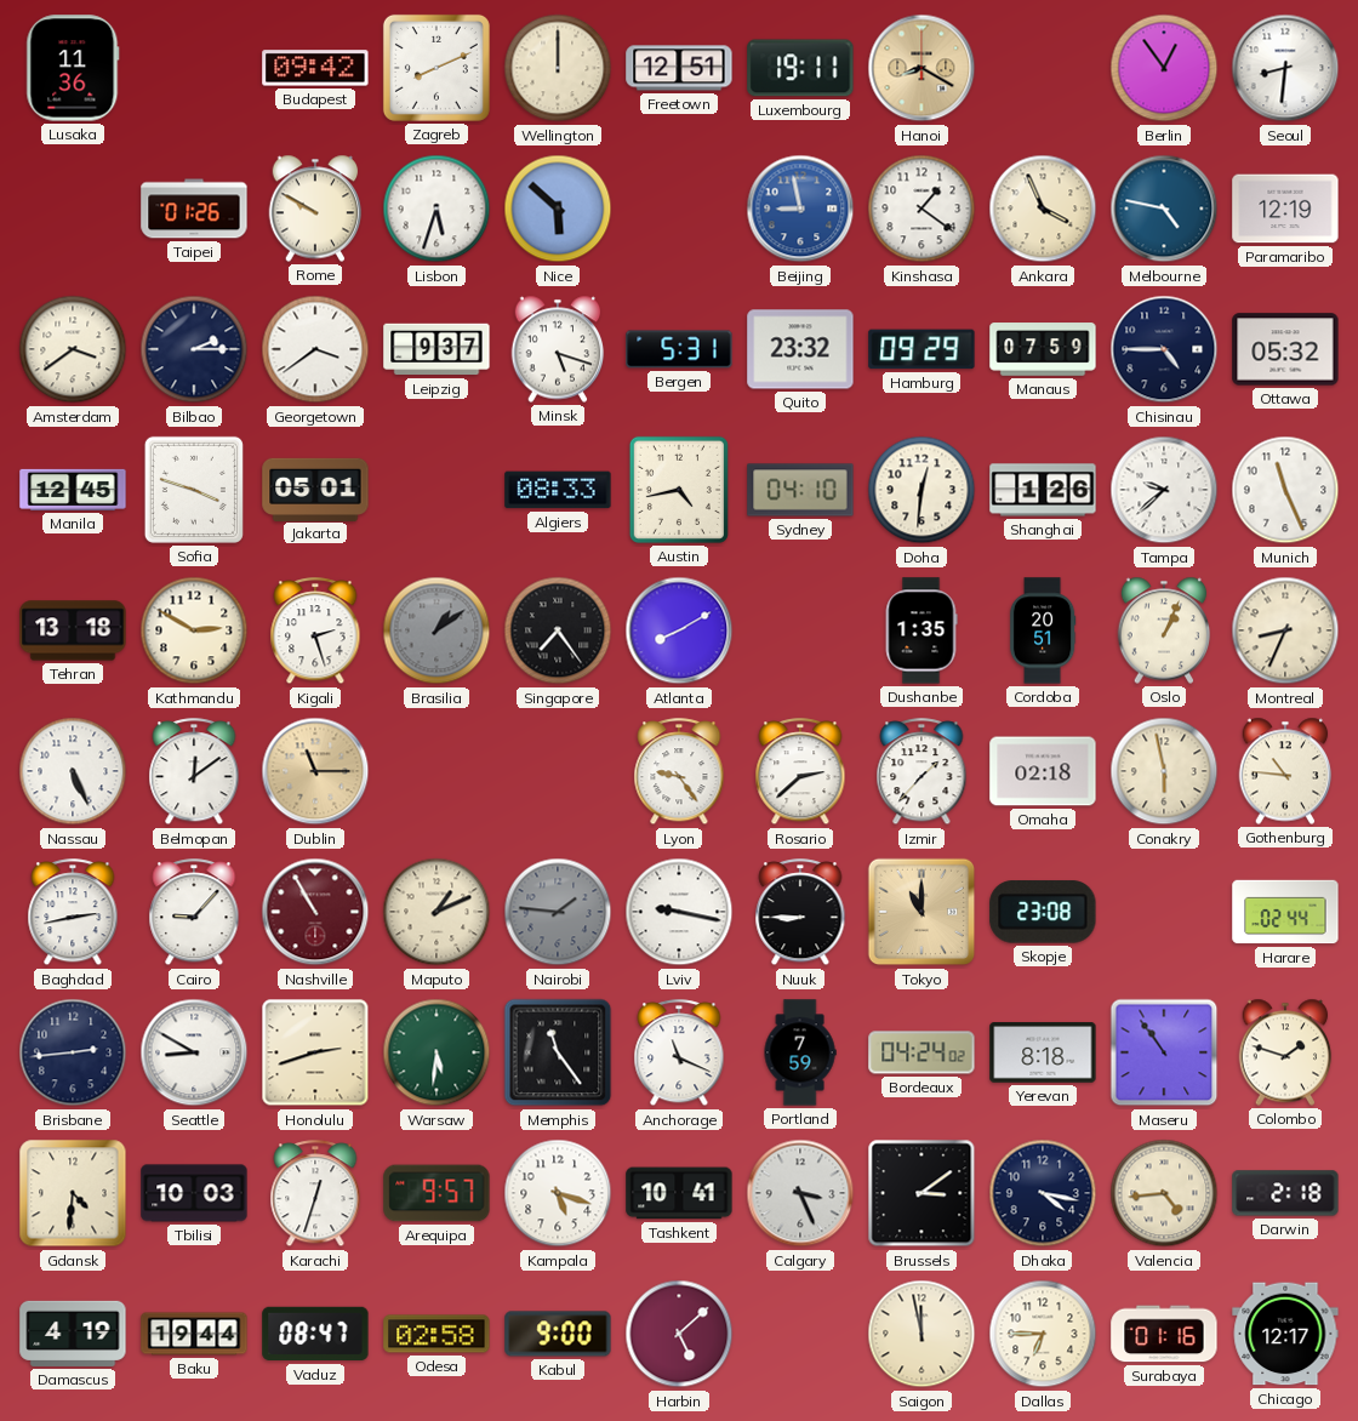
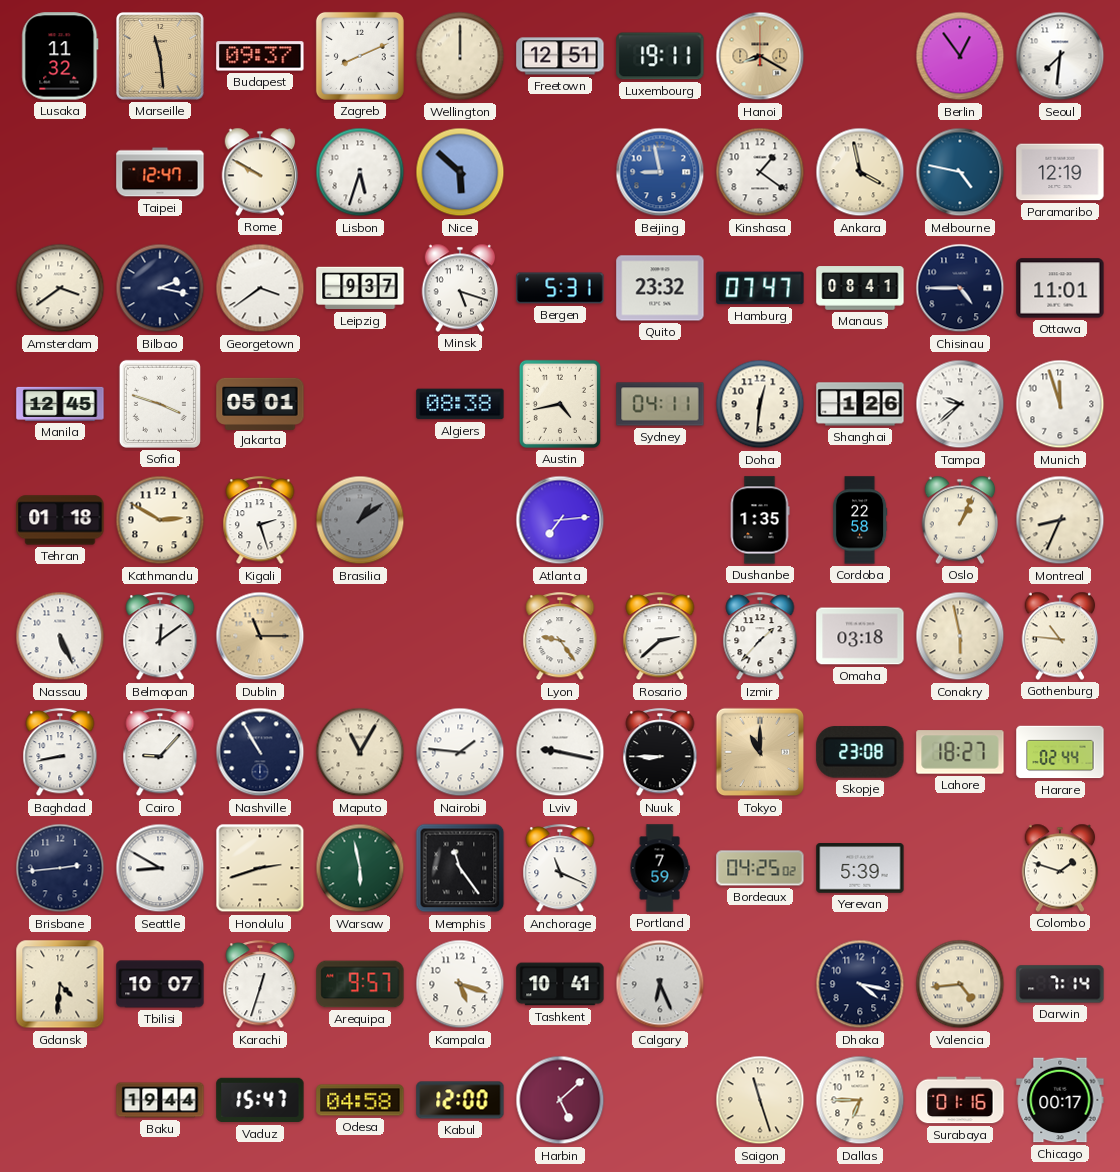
Lusaka: 11:36 -> 11:32 (60, 56)
Marseille: none -> 11:29 (161, 57)
Budapest: 09:42 -> 09:37 (260, 56)
Seoul: 8:31 -> 7:31 (1060, 56)
Taipei: 01:26 -> 12:47 (160, 172)
Ankara: 3:56 -> 3:58 (860, 172)
Bilbao: 2:15 -> 2:17 (160, 288)
Hamburg: 09:29 -> 07:47 (760, 288)
Manaus: 07:59 -> 08:41 (860, 288)
Ottawa: 05:32 -> 11:01 (1060, 288)
Algiers: 08:33 -> 08:38 (460, 404)
Sydney: 04:10 -> 04:11 (660, 404)
Munich: 11:26 -> 11:57 (1060, 404)
Tehran: 13:18 -> 01:18 (60, 520)
Singapore: 7:24 -> none (558, 630)
Atlanta: 8:10 -> 7:14 (560, 520)
Cordoba: 20:51 -> 22:58 (860, 520)
Omaha: 02:18 -> 03:18 (860, 636)
Baghdad: 2:43 -> 8:43 (60, 753)
Nashville dial: burgundy -> navy (260, 752)
Maputo: 1:11 -> 11:05 (360, 752)
Nairobi dial: grey -> white (460, 752)
Lahore: none -> 18:27 (960, 752)
Warsaw: 5:31 -> 5:58 (360, 868)
Bordeaux: 04:24 -> 04:25 (760, 868)
Yerevan: 8:18 -> 5:39 (860, 868)
Maseru: 10:54 -> none (1164, 1052)
Tbilisi: 10:03 -> 10:07 (160, 984)
Calgary: 3:26 -> 6:26 (660, 984)
Brussels: 3:09 -> none (921, 1193)
Darwin: 2:18 -> 7:14 (1060, 984)
Damascus: 4:19 -> none (73, 1334)
Vaduz: 08:47 -> 15:47 (260, 1100)
Odesa: 02:58 -> 04:58 (360, 1100)
Kabul: 9:00 -> 12:00 (460, 1100)
Saigon: 11:58 -> 11:27 (760, 1100)
Chicago: 12:17 -> 00:17 (1060, 1100)
